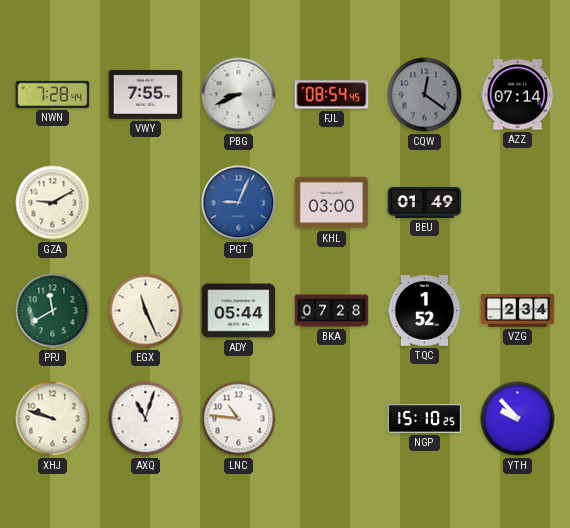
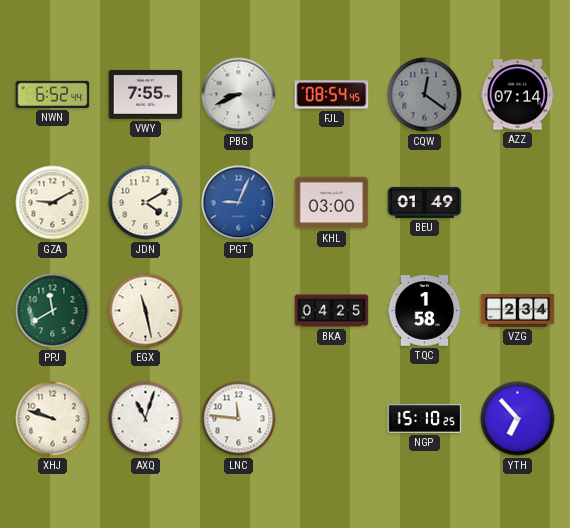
NWN: 7:28 -> 6:52 (53, 94)
JDN: none -> 4:10 (146, 203)
EGX: 11:26 -> 11:28 (146, 311)
ADY: 05:44 -> none (239, 311)
BKA: 07:28 -> 04:25 (332, 311)
TQC: 1:52 -> 1:58 (425, 311)
LNC: 10:46 -> 11:46 (239, 419)
YTH: 9:53 -> 6:53 (518, 419)
